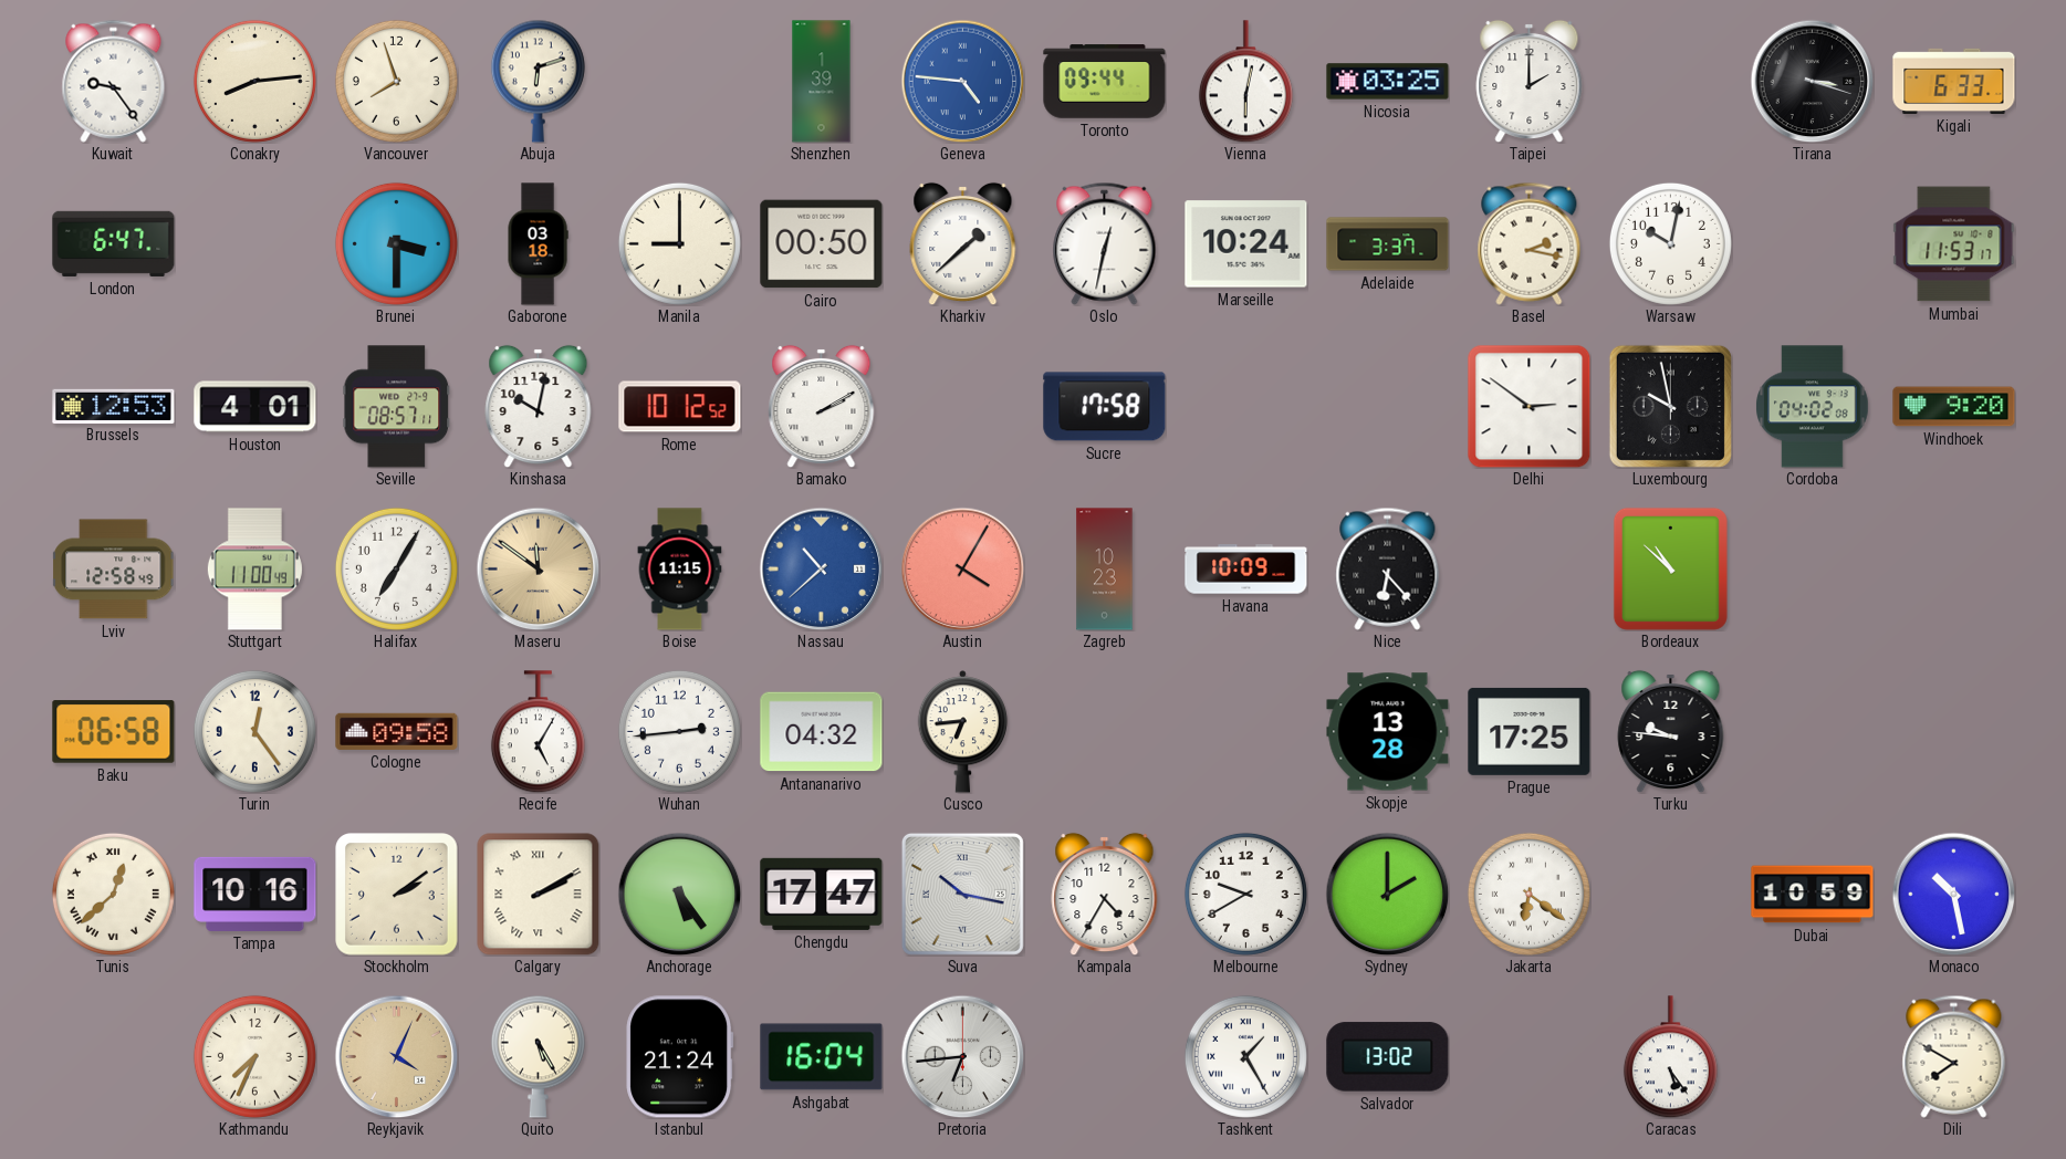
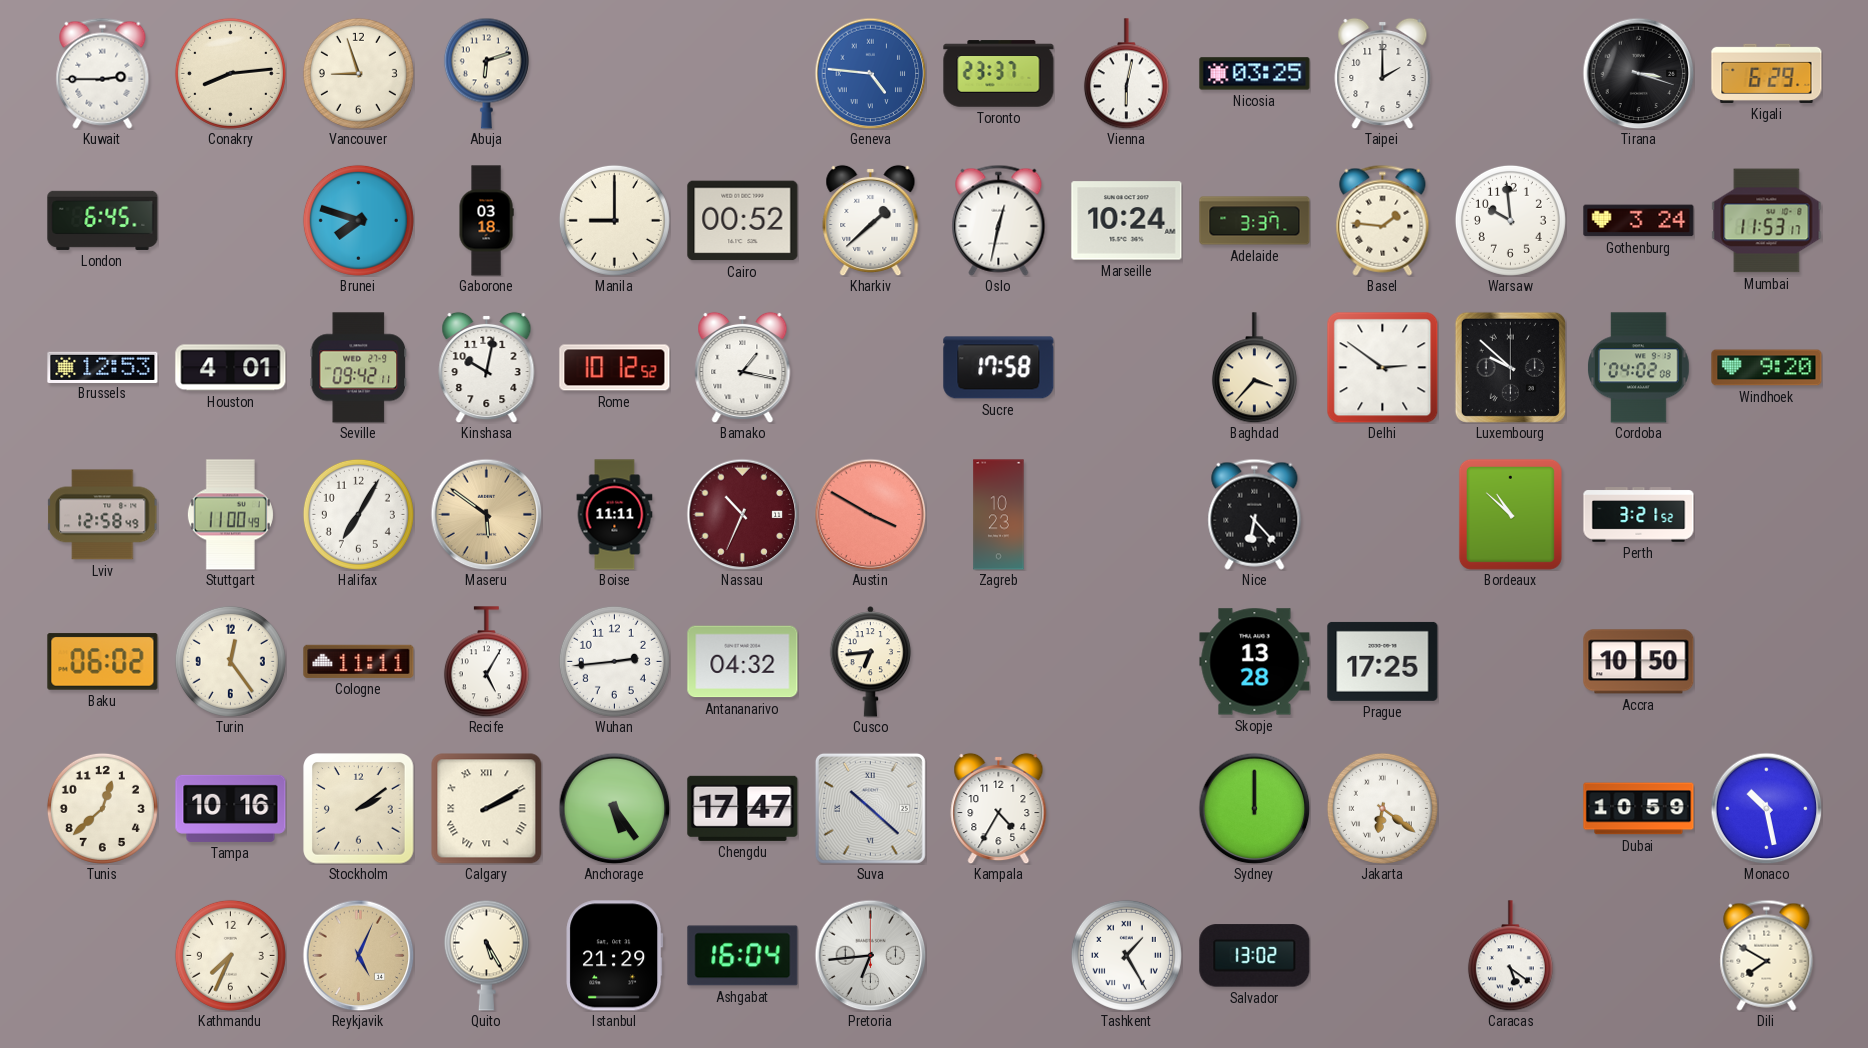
Kuwait: 9:24 -> 2:45 (103, 73)
Vancouver: 7:57 -> 8:57 (358, 73)
Shenzhen: 1:39 -> none (822, 82)
Toronto: 09:44 -> 23:37 (999, 74)
Kigali: 6:33 -> 6:29 (1767, 73)
London: 6:47 -> 6:45 (103, 220)
Brunei: 3:30 -> 7:48 (358, 220)
Cairo: 00:50 -> 00:52 (743, 221)
Basel: 2:17 -> 1:46 (1383, 220)
Warsaw: 10:02 -> 9:59 (1510, 220)
Gothenburg: none -> 3:24 (1639, 221)
Seville: 08:57 -> 09:42 (359, 368)
Bamako: 2:10 -> 1:17 (743, 367)
Baghdad: none -> 3:37 (1254, 368)
Luxembourg: 9:58 -> 9:52 (1510, 367)
Maseru: 11:51 -> 5:51 (486, 514)
Boise: 11:15 -> 11:11 (615, 515)
Nassau: 10:38 -> 10:34 (742, 514)
Nassau dial: blue -> burgundy (742, 514)
Austin: 4:05 -> 3:50 (870, 514)
Havana: 10:09 -> none (1246, 570)
Perth: none -> 3:21 (1639, 515)
Baku: 06:58 -> 06:02 (103, 662)
Cologne: 09:58 -> 11:11 (359, 661)
Turku: 9:46 -> none (1671, 731)
Accra: none -> 10:50 (1639, 662)
Tunis numerals: Roman -> Arabic (102, 808)
Suva: 10:17 -> 10:22 (870, 808)
Melbourne: 9:40 -> none (1245, 894)
Sydney: 2:00 -> 12:00 (1254, 808)
Reykjavik: 4:04 -> 5:04 (358, 955)
Istanbul: 21:24 -> 21:29 (615, 956)
Caracas: 5:24 -> 5:21 (1510, 956)
